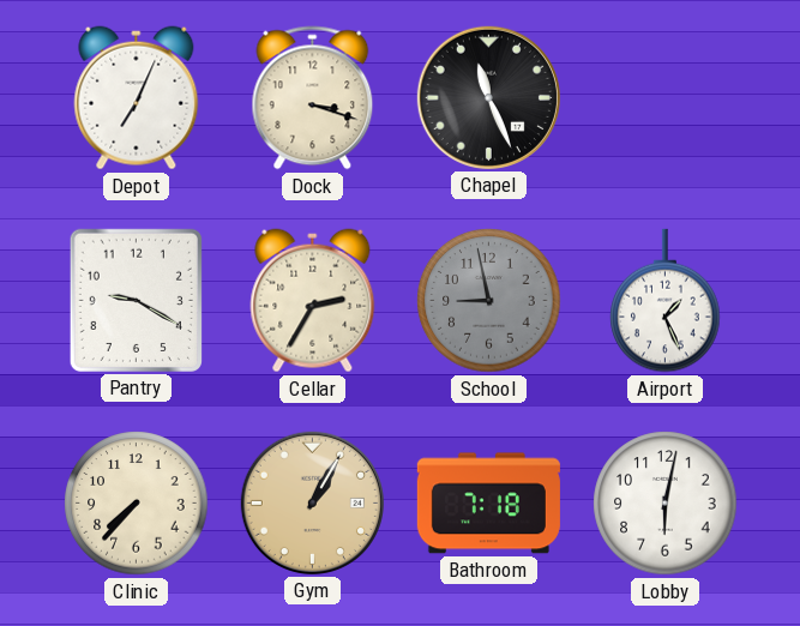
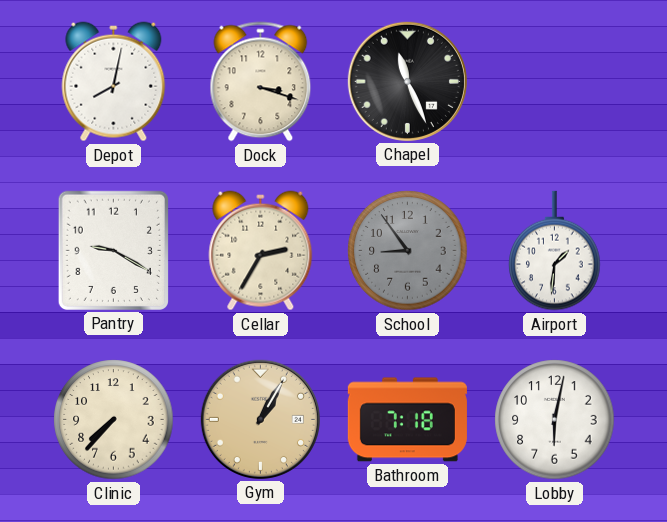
Depot: 7:04 -> 8:02 (114, 82)
School: 8:58 -> 8:54 (408, 251)
Airport: 1:26 -> 1:31 (555, 251)
